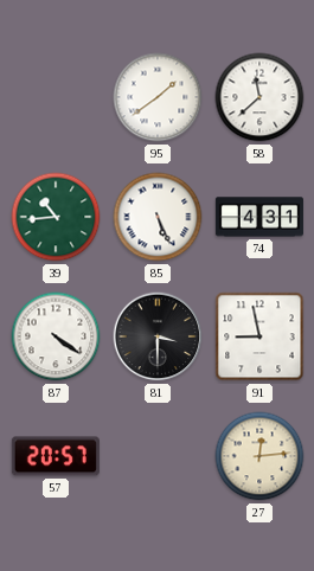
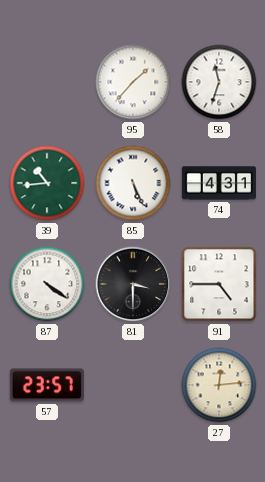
95: 1:39 -> 1:37 (133, 82)
58: 11:38 -> 11:33 (219, 82)
91: 8:58 -> 4:45 (219, 284)
57: 20:57 -> 23:57 (47, 385)
